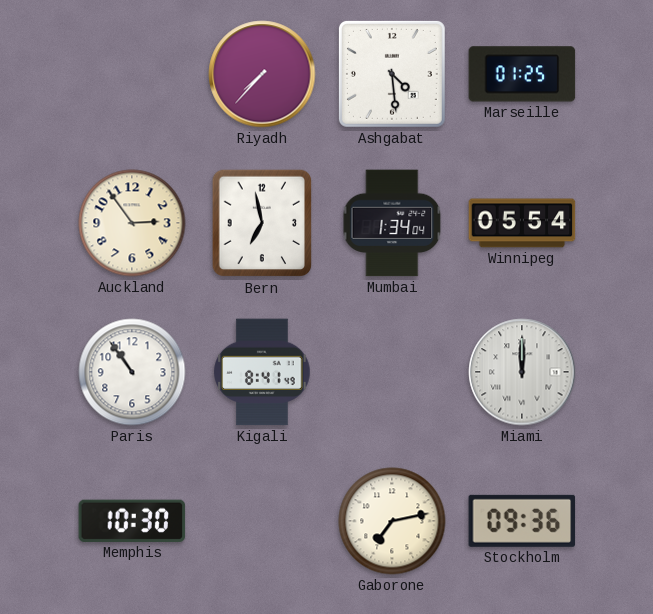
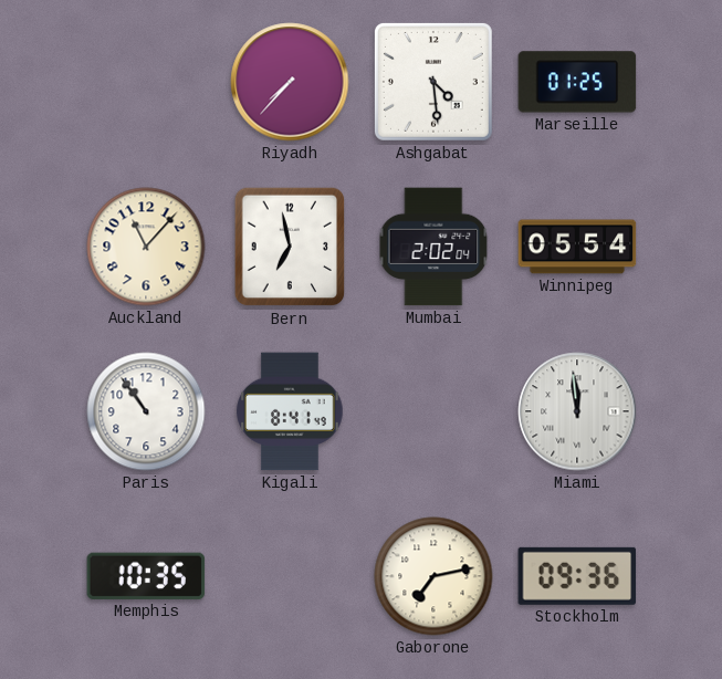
Auckland: 2:54 -> 11:07 (146, 247)
Mumbai: 1:34 -> 2:02 (433, 247)
Miami: 12:00 -> 11:59 (577, 411)
Memphis: 10:30 -> 10:35 (146, 576)
